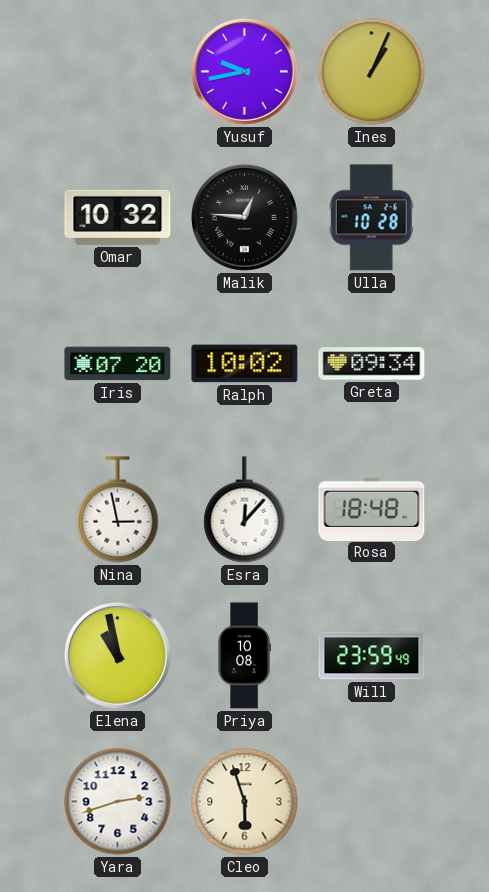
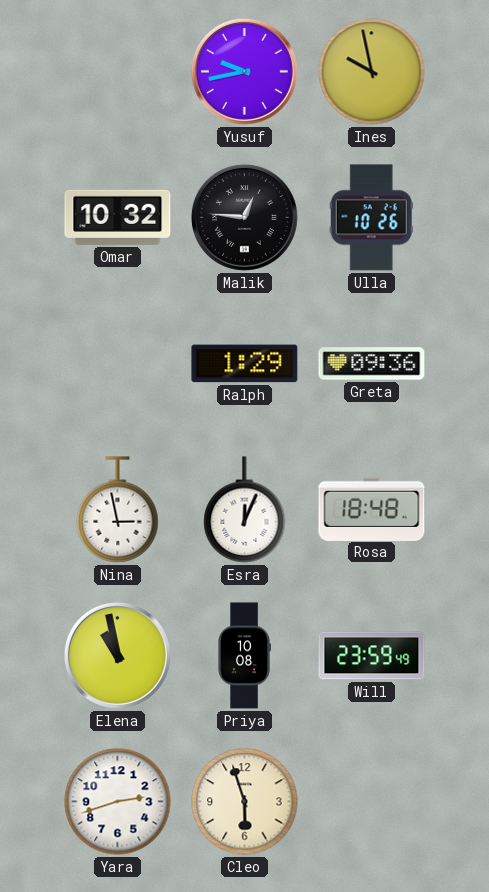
Ines: 1:04 -> 9:58 (372, 72)
Ulla: 10:28 -> 10:26 (371, 218)
Iris: 07:20 -> none (118, 364)
Ralph: 10:02 -> 1:29 (245, 364)
Greta: 09:34 -> 09:36 (372, 364)
Esra: 12:07 -> 12:04 (245, 510)
